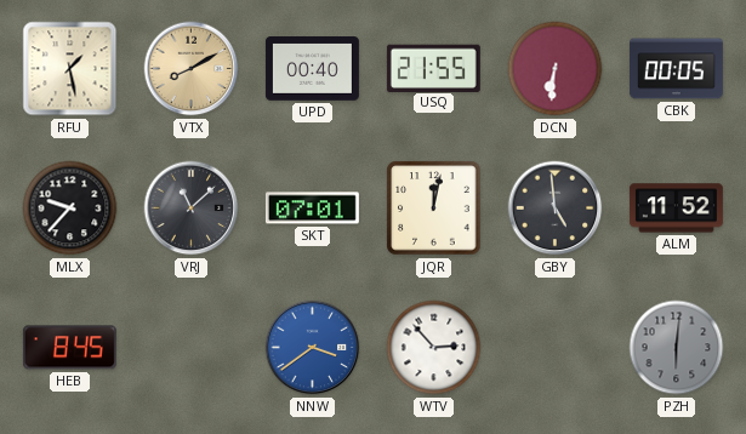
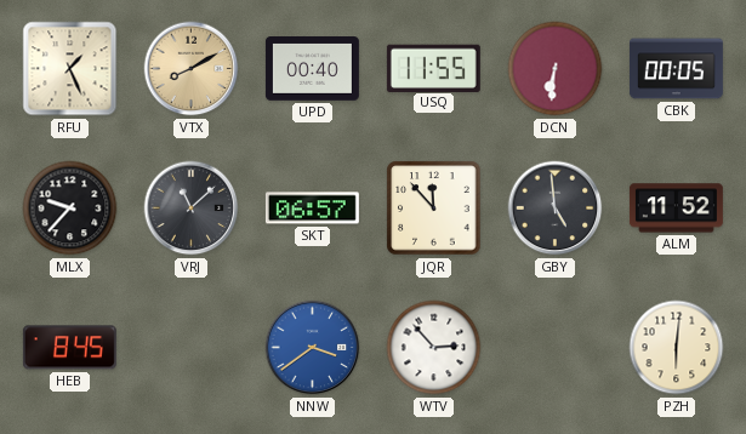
RFU: 1:28 -> 1:26 (70, 69)
USQ: 21:55 -> 11:55 (433, 68)
SKT: 07:01 -> 06:57 (312, 209)
JQR: 12:02 -> 11:53 (434, 209)
PZH dial: grey -> cream (677, 348)
